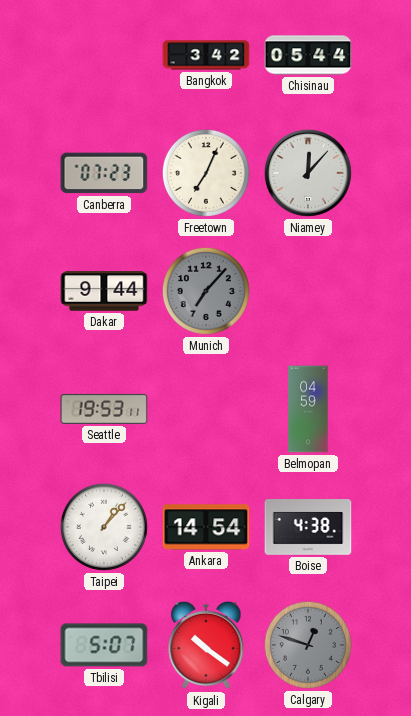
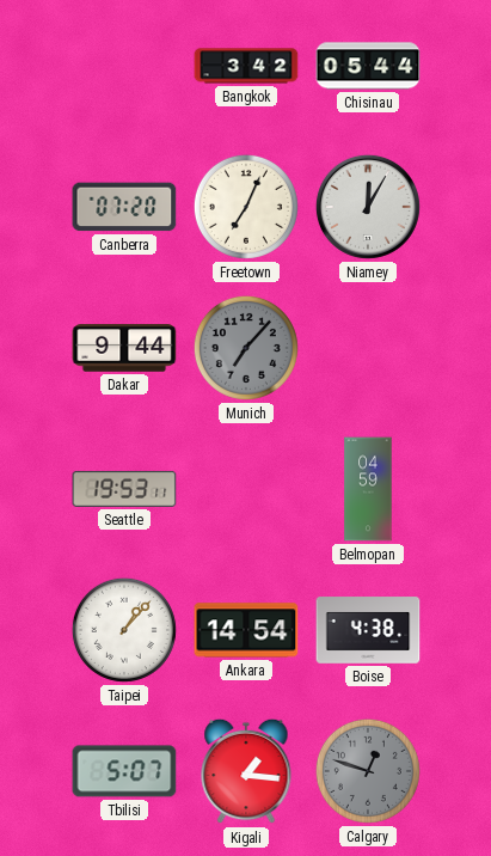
Canberra: 07:23 -> 07:20 (124, 207)
Niamey: 12:07 -> 12:05 (368, 207)
Kigali: 10:21 -> 1:16 (246, 771)
